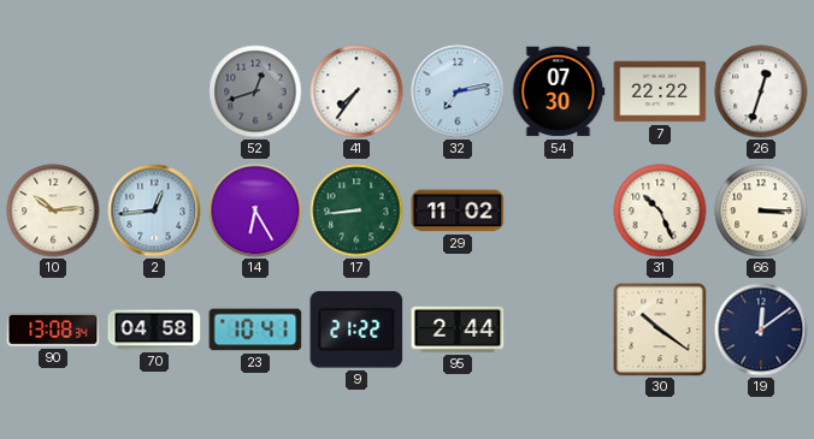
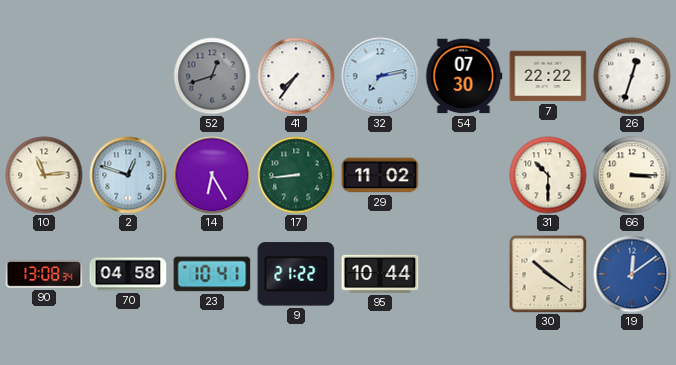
10: 10:14 -> 11:14 (44, 175)
2: 12:44 -> 12:48 (128, 175)
31: 10:26 -> 10:30 (548, 175)
95: 2:44 -> 10:44 (380, 274)
19 dial: navy -> blue (632, 274)
